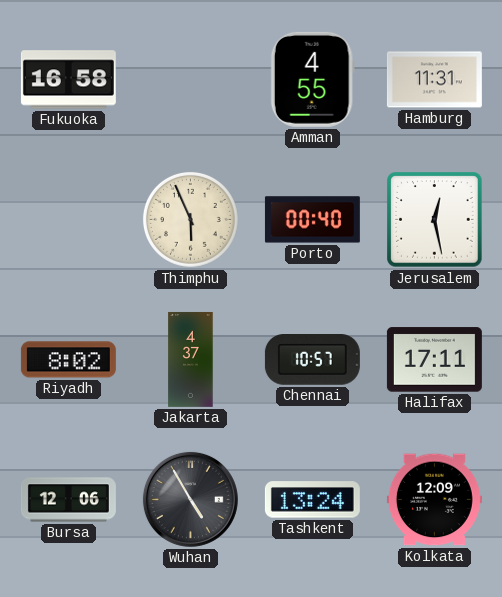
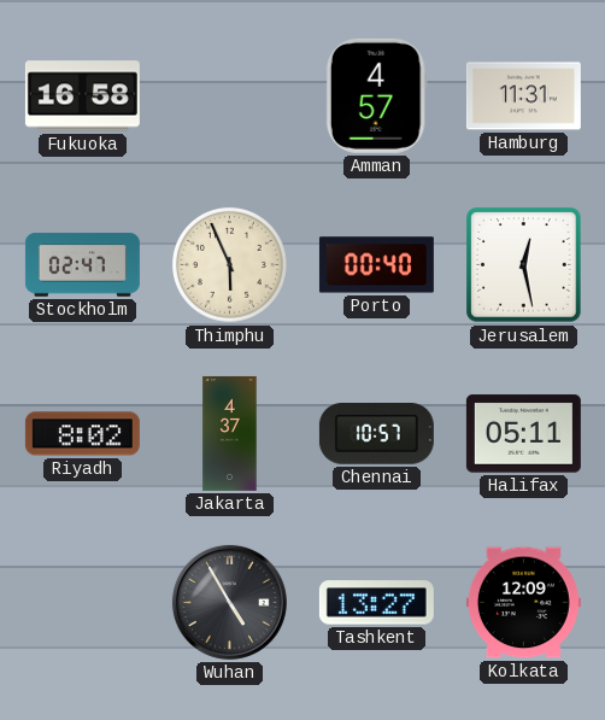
Amman: 4:55 -> 4:57 (376, 95)
Stockholm: none -> 02:47 (82, 265)
Halifax: 17:11 -> 05:11 (523, 434)
Bursa: 12:06 -> none (68, 500)
Tashkent: 13:24 -> 13:27 (376, 603)
